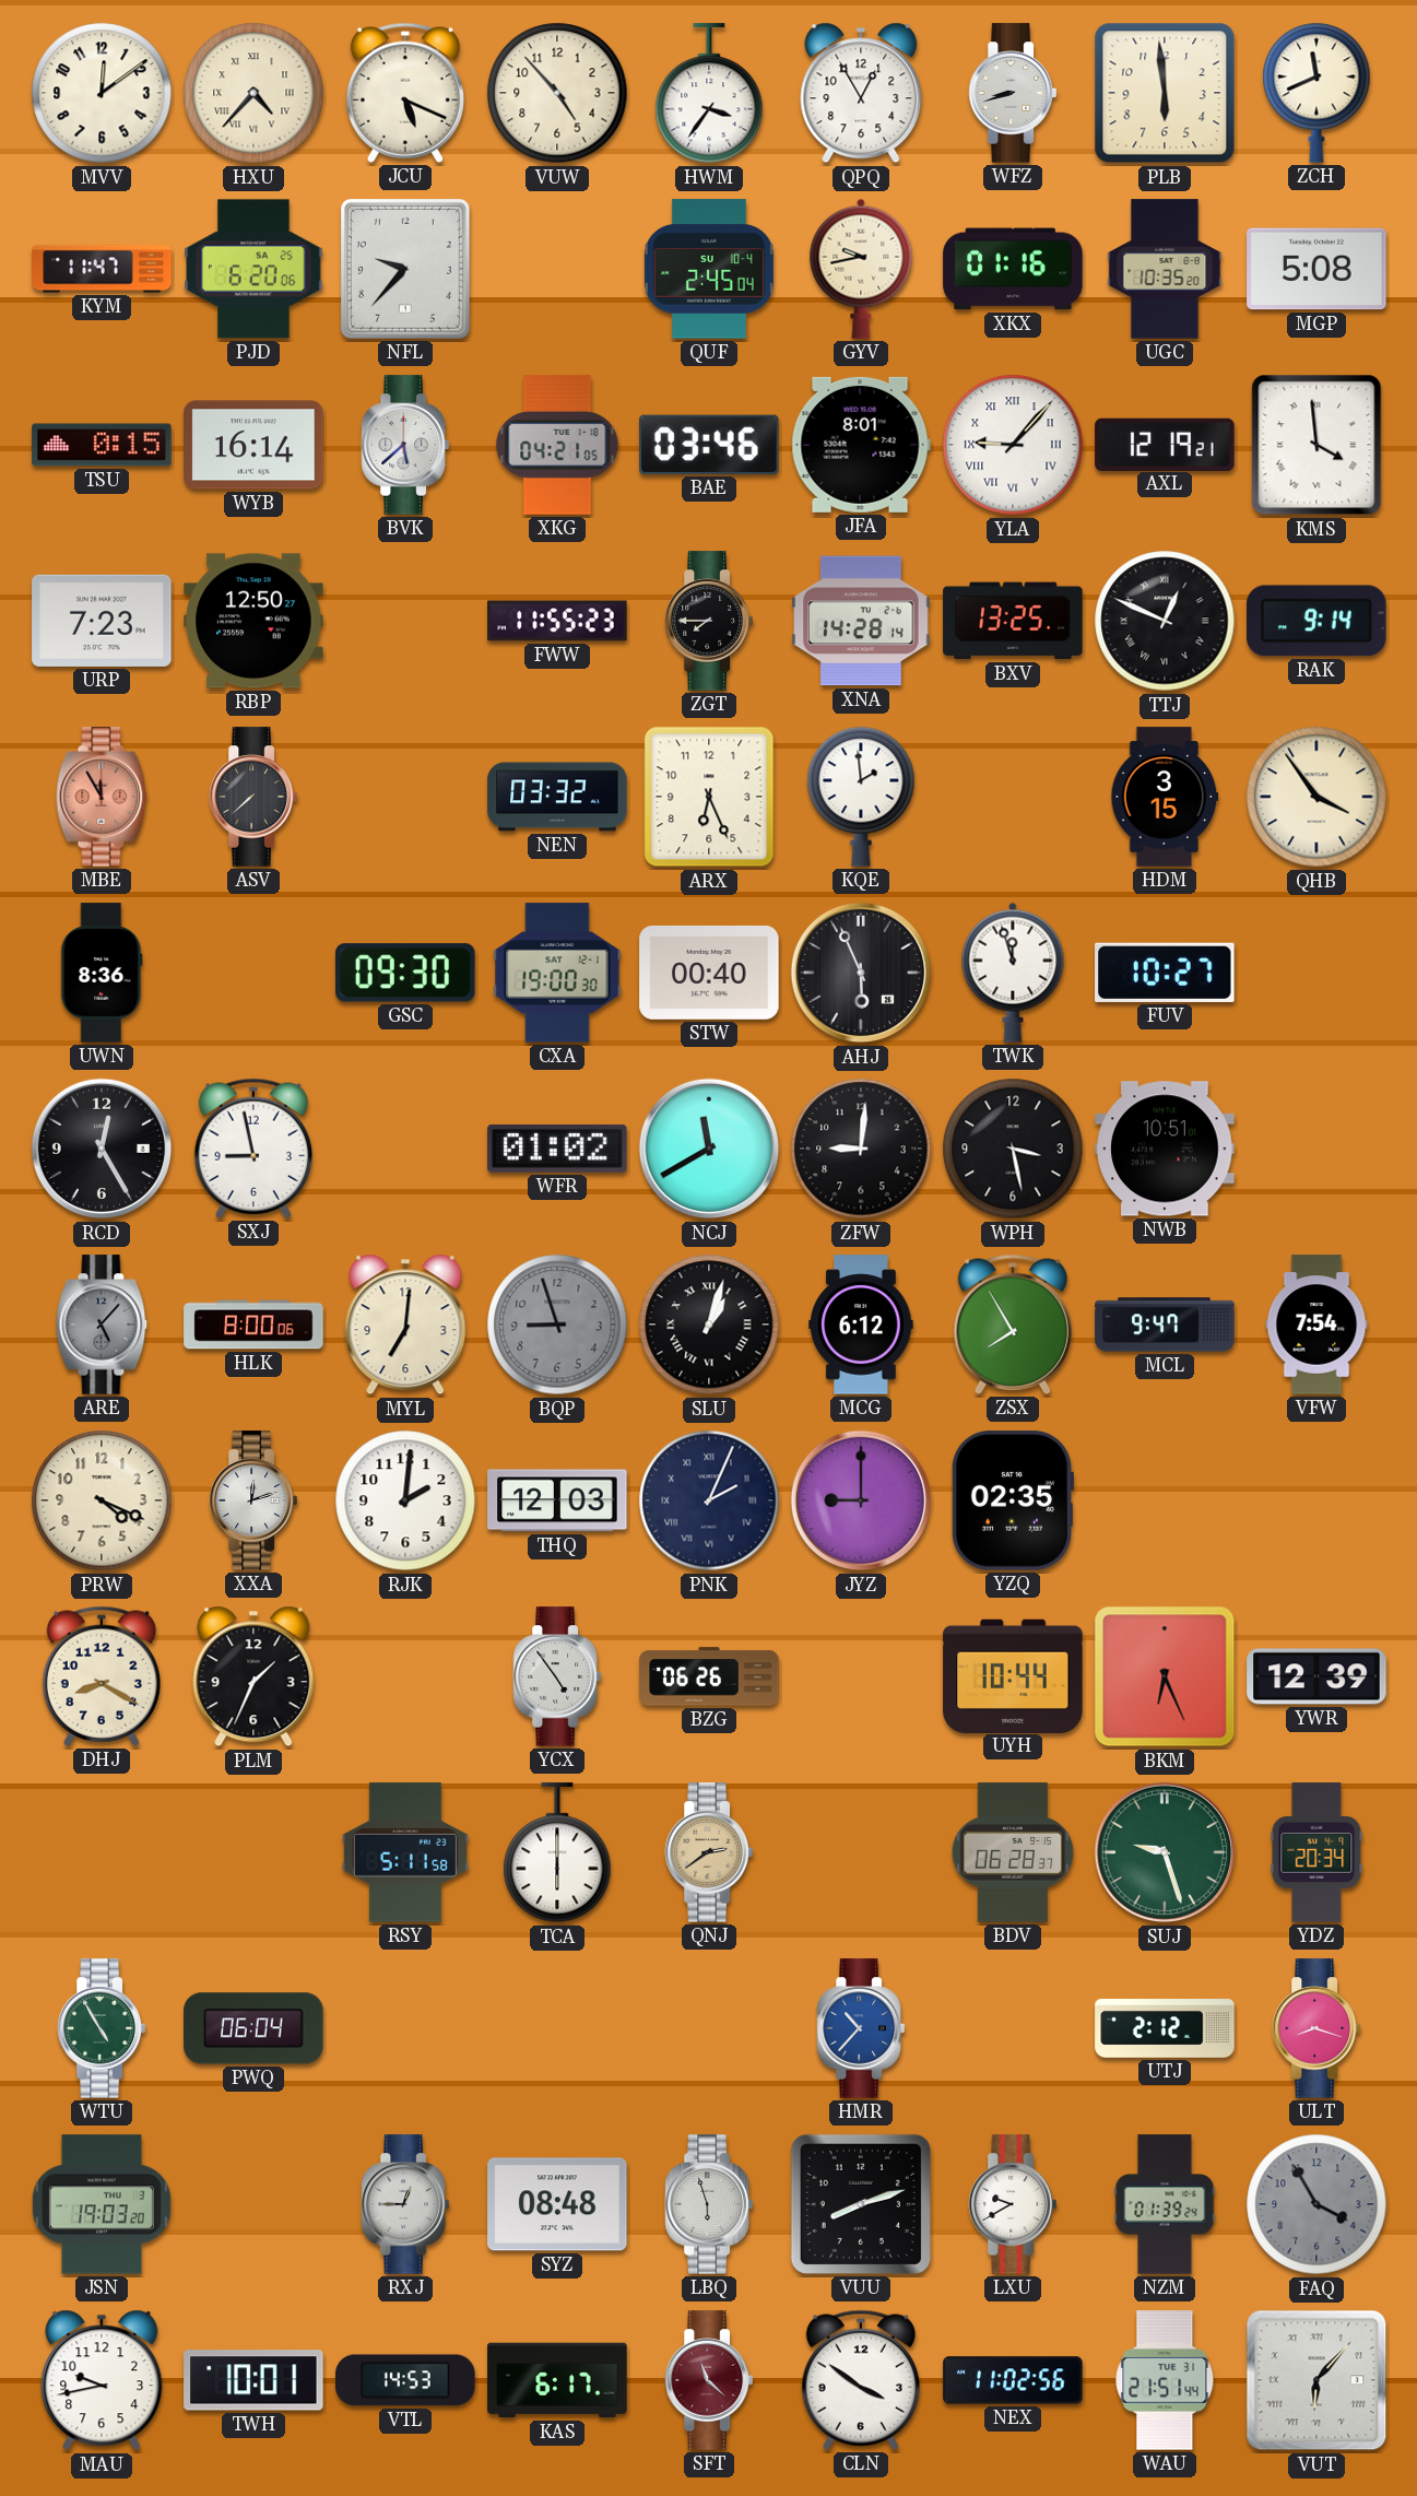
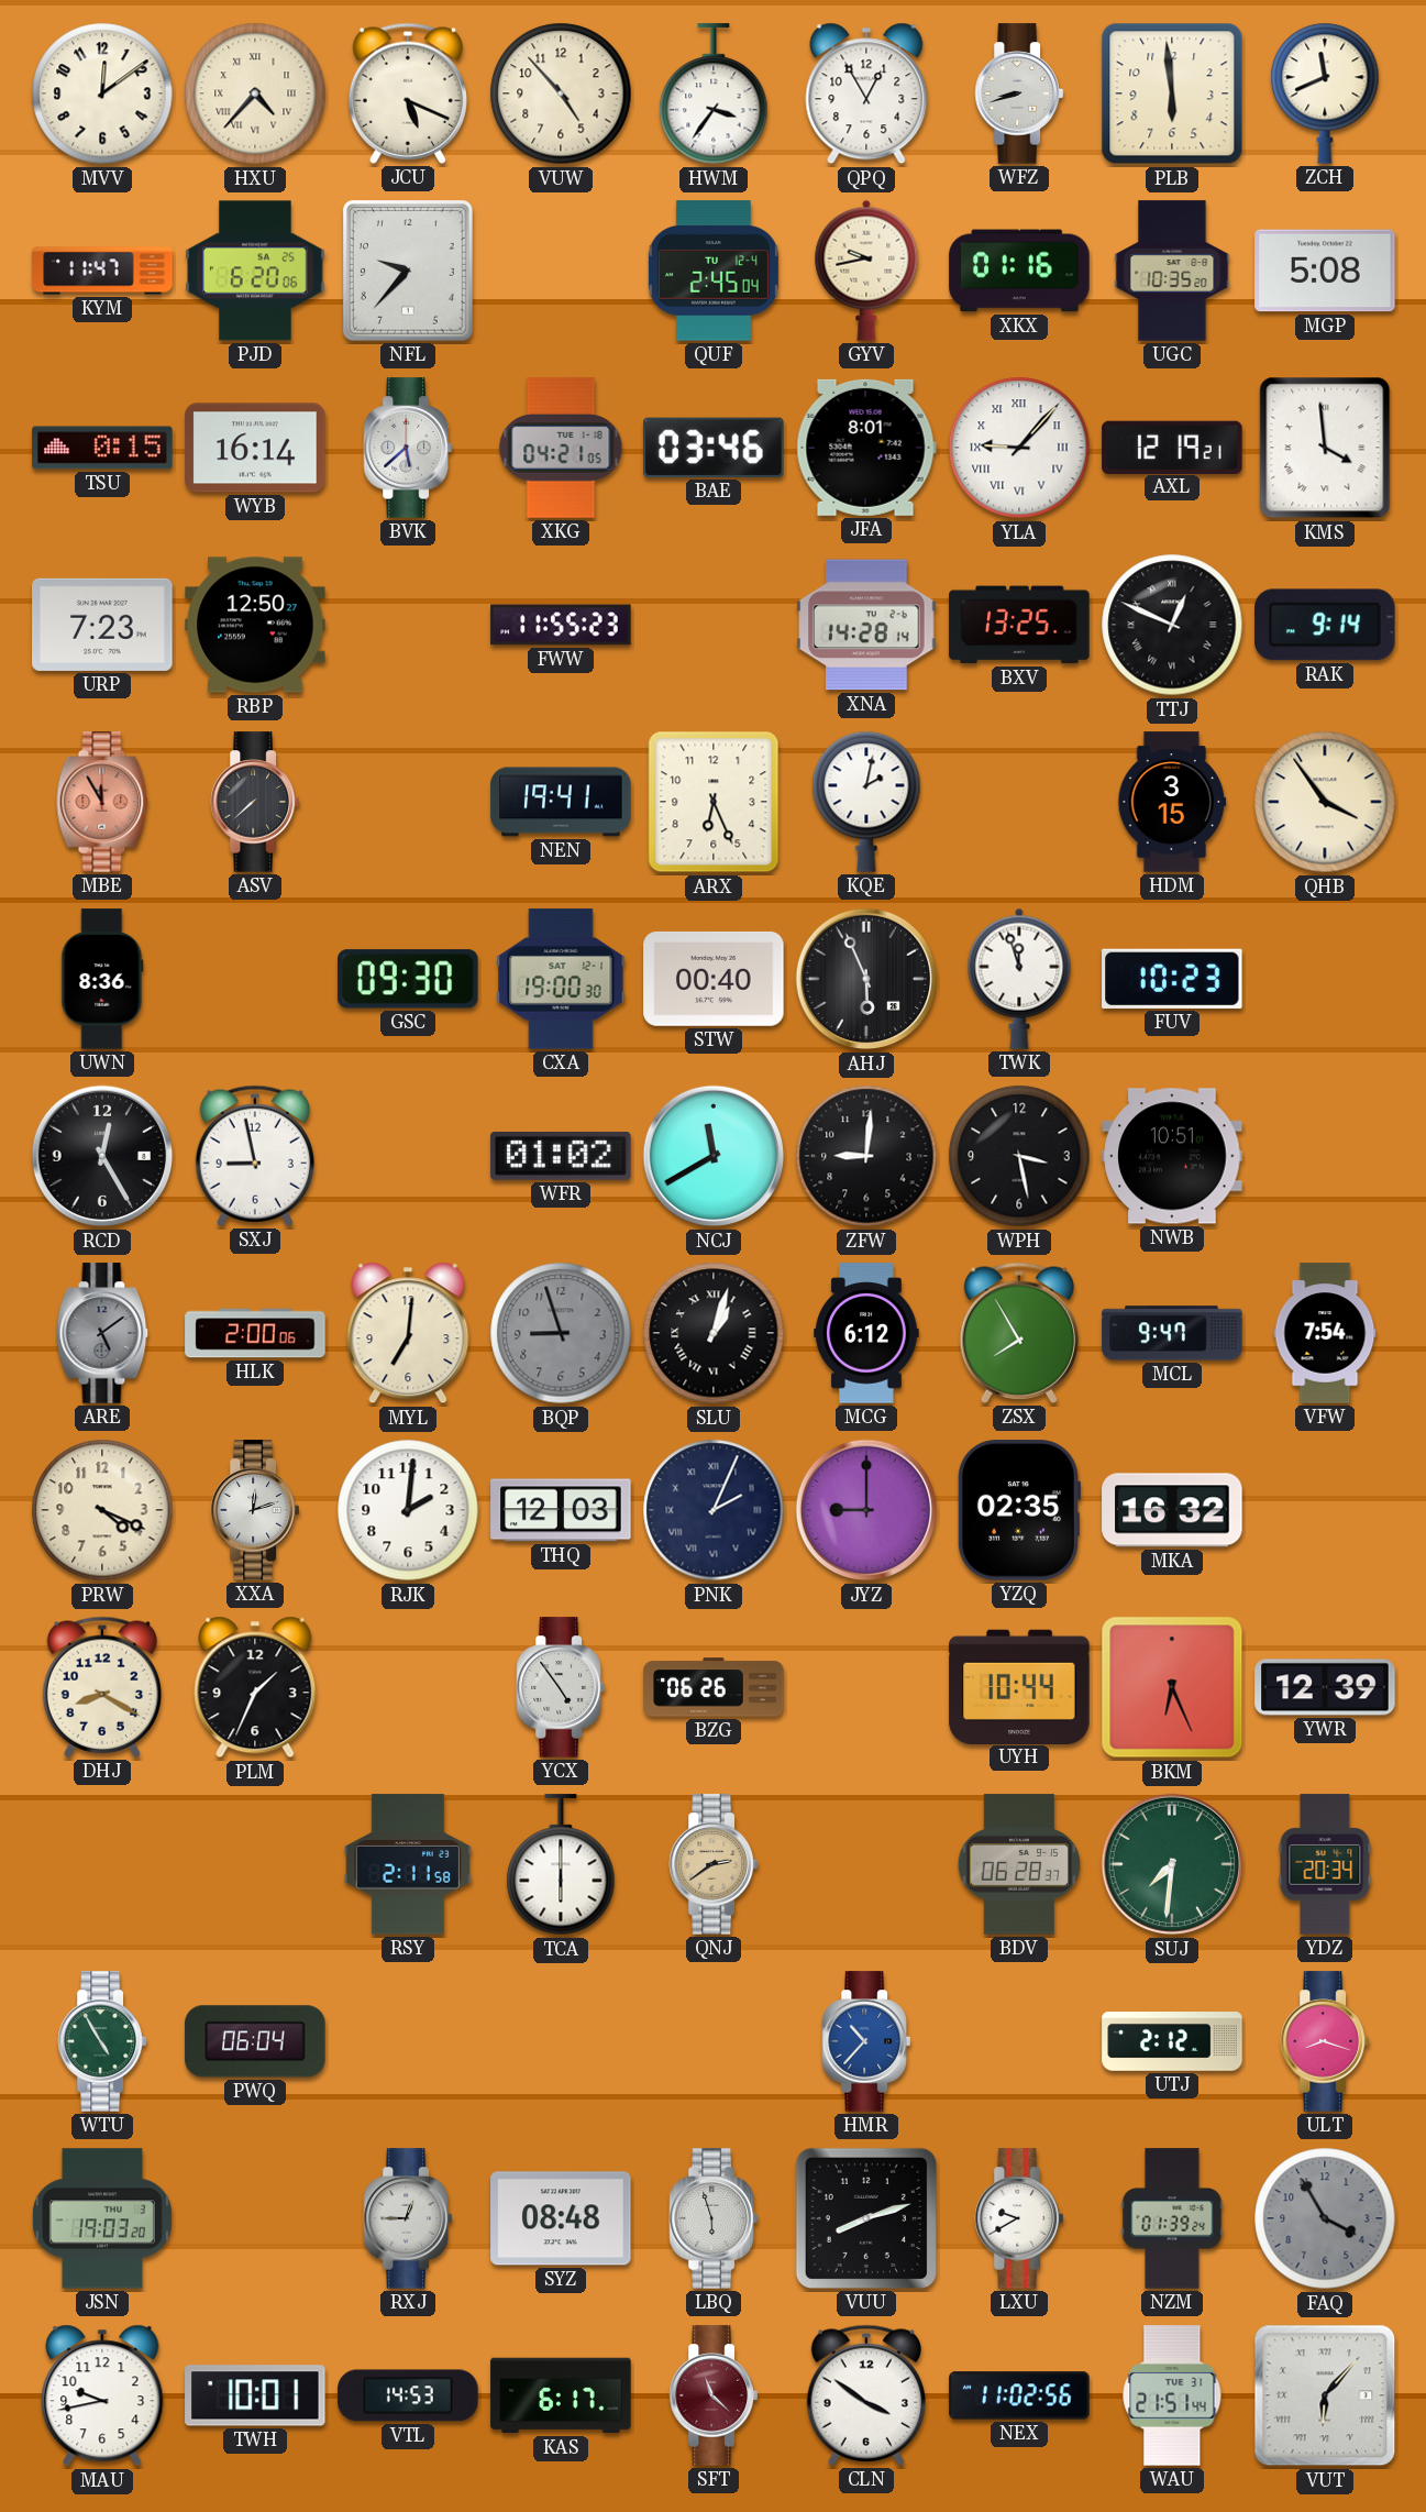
QUF date: SU 10-4 -> TU 12-4 (714, 271)
ZGT: 7:45 -> none (709, 621)
NEN: 03:32 -> 19:41 (561, 802)
KQE: 1:59 -> 2:02 (866, 802)
FUV: 10:27 -> 10:23 (1172, 979)
ARE: 5:07 -> 5:09 (102, 1333)
HLK: 8:00 -> 2:00 (255, 1333)
MKA: none -> 16:32 (1172, 1510)
RSY: 5:11 -> 2:11 (408, 1864)
SUJ: 9:27 -> 7:31 (1172, 1864)
